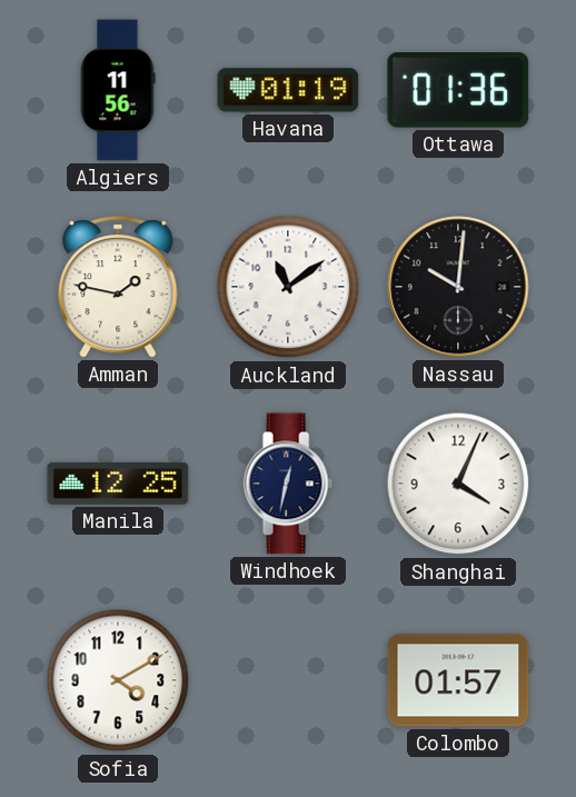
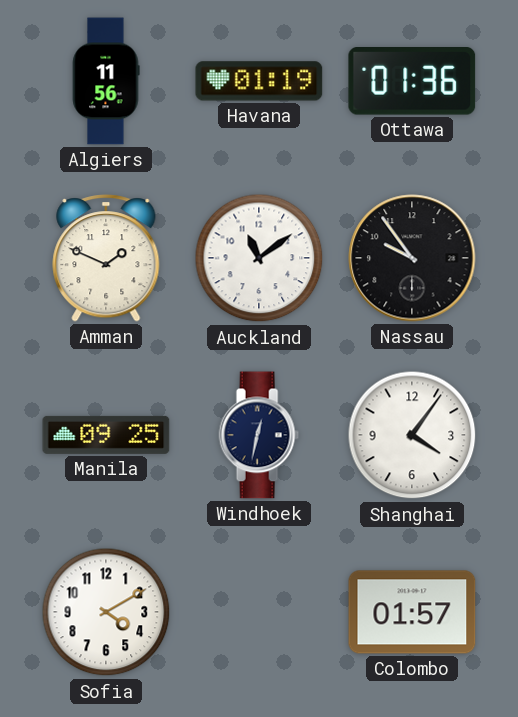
Amman: 1:47 -> 1:49 (106, 258)
Nassau: 10:01 -> 9:54 (412, 258)
Manila: 12:25 -> 09:25 (106, 435)
Shanghai: 4:04 -> 4:06 (412, 435)
